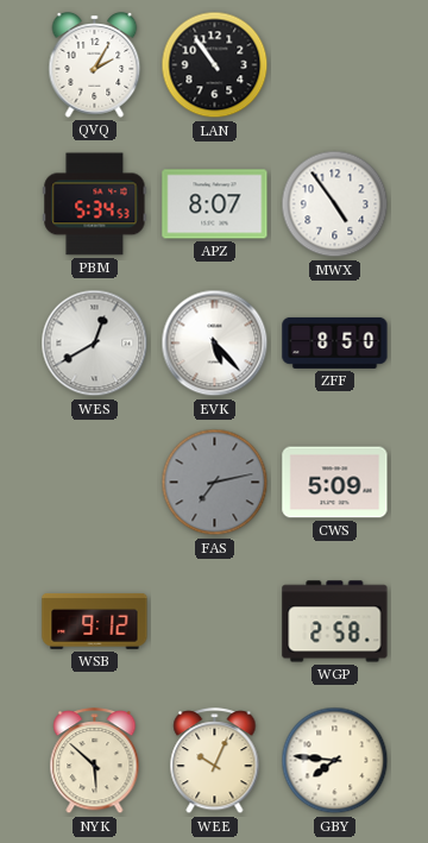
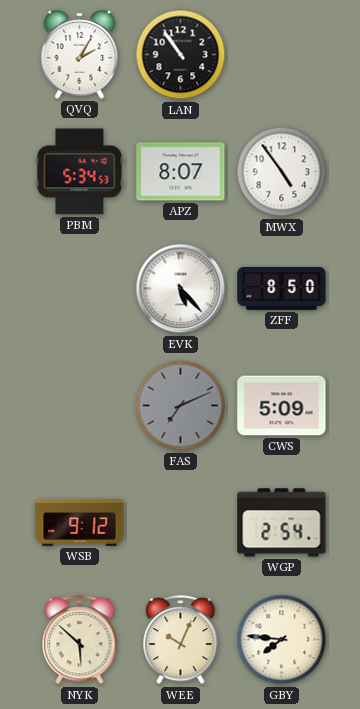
WES: 12:40 -> none (95, 344)
FAS: 7:13 -> 7:11 (181, 406)
WGP: 2:58 -> 2:54 (282, 523)
